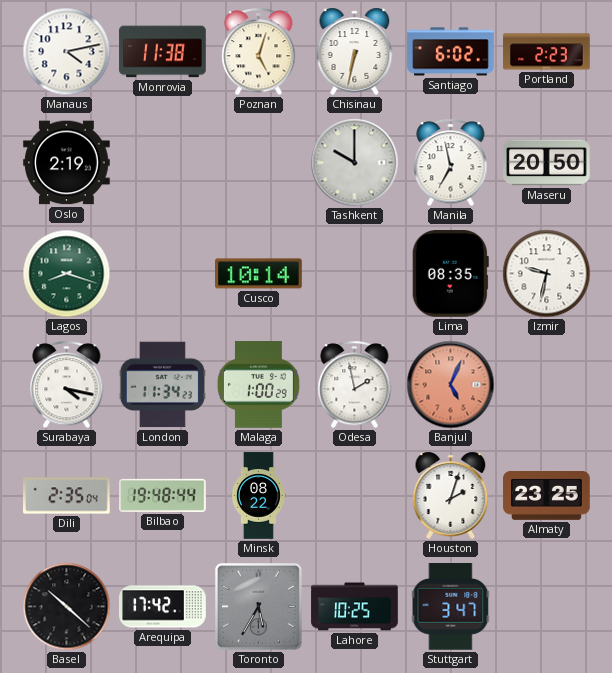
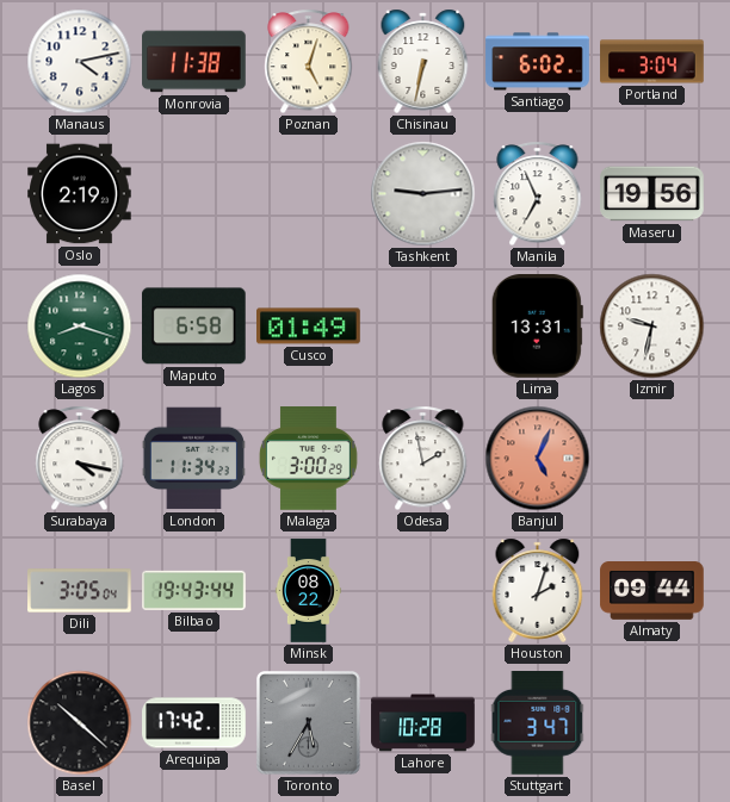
Portland: 2:23 -> 3:04 (652, 62)
Tashkent: 10:00 -> 9:14 (423, 194)
Manila: 6:58 -> 6:56 (538, 194)
Maseru: 20:50 -> 19:56 (652, 194)
Maputo: none -> 6:58 (193, 327)
Cusco: 10:14 -> 01:49 (309, 327)
Lima: 08:35 -> 13:31 (537, 327)
Malaga: 1:00 -> 3:00 (308, 459)
Dili: 2:35 -> 3:05 (80, 591)
Bilbao: 19:48 -> 19:43 (194, 590)
Almaty: 23:25 -> 09:44 (652, 591)
Lahore: 10:25 -> 10:28 (423, 723)
